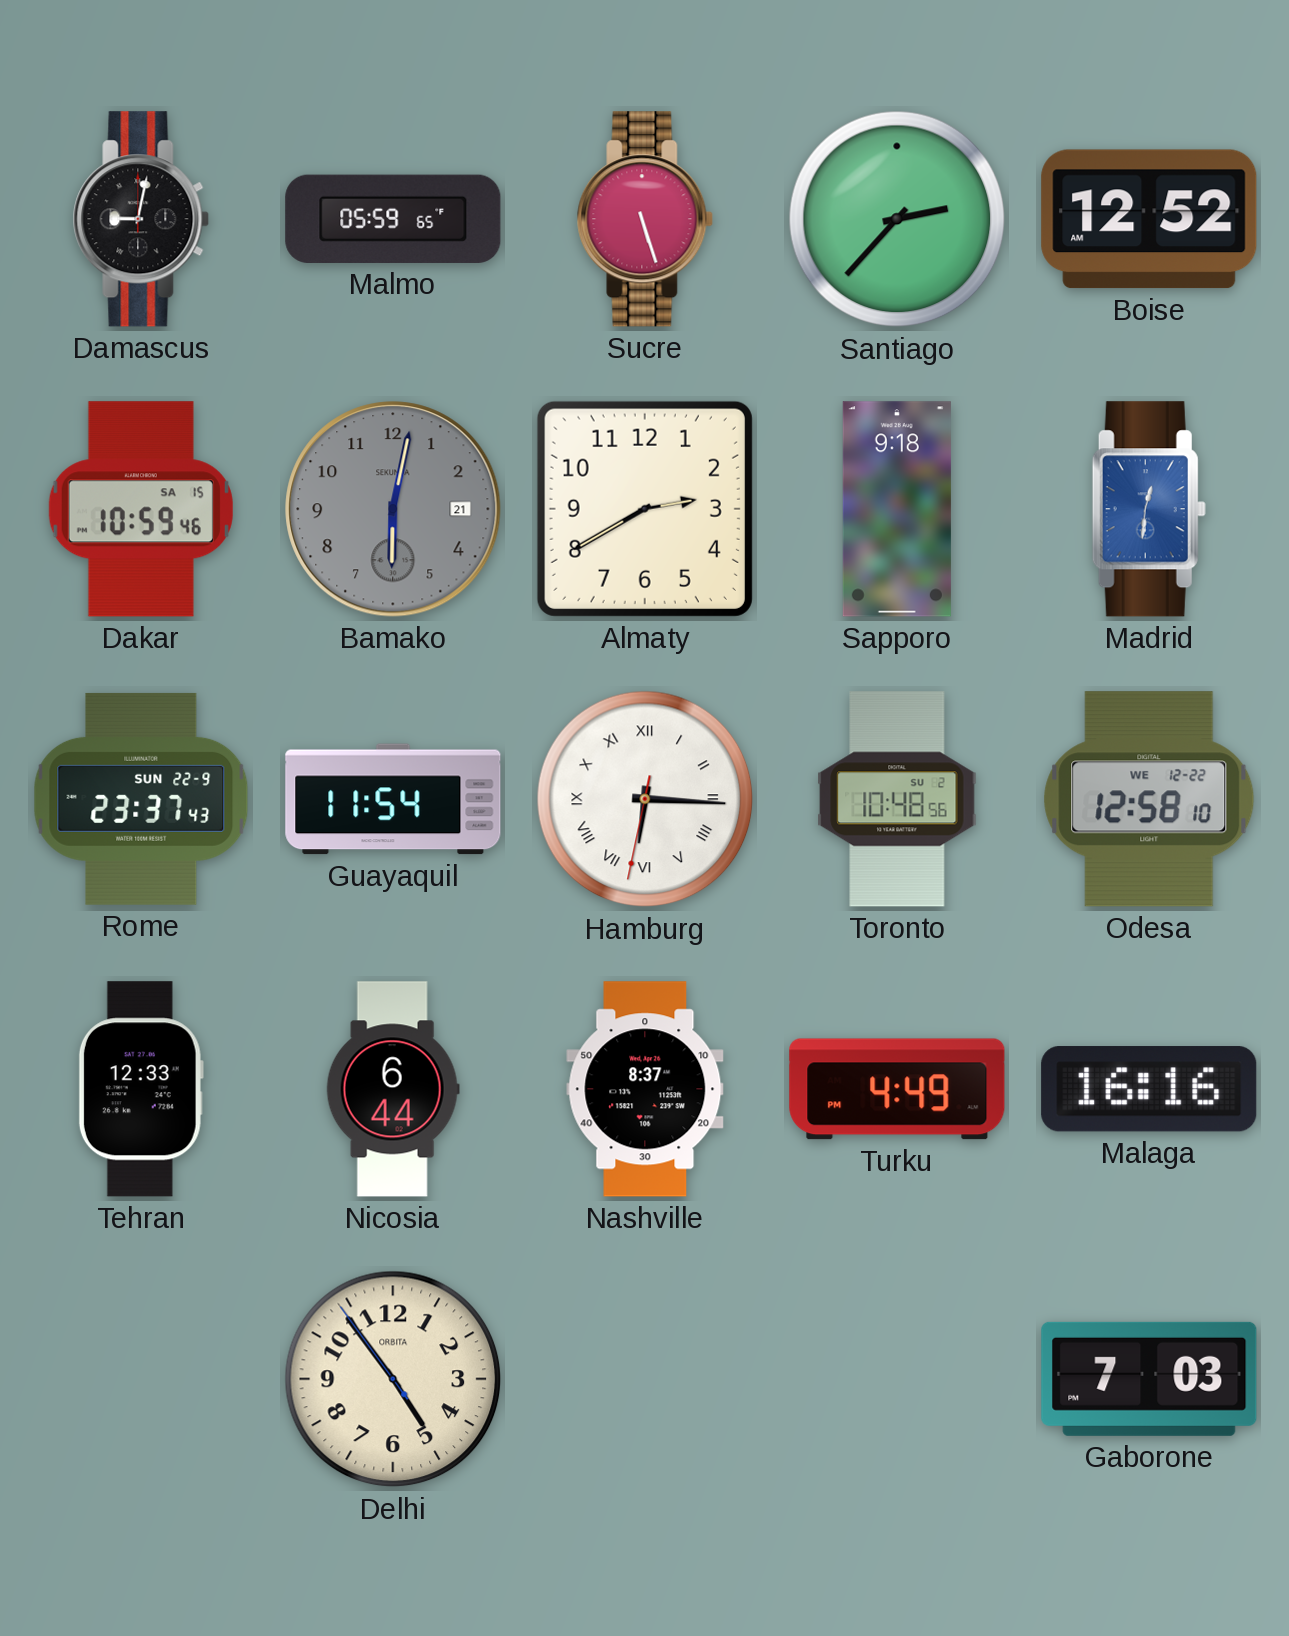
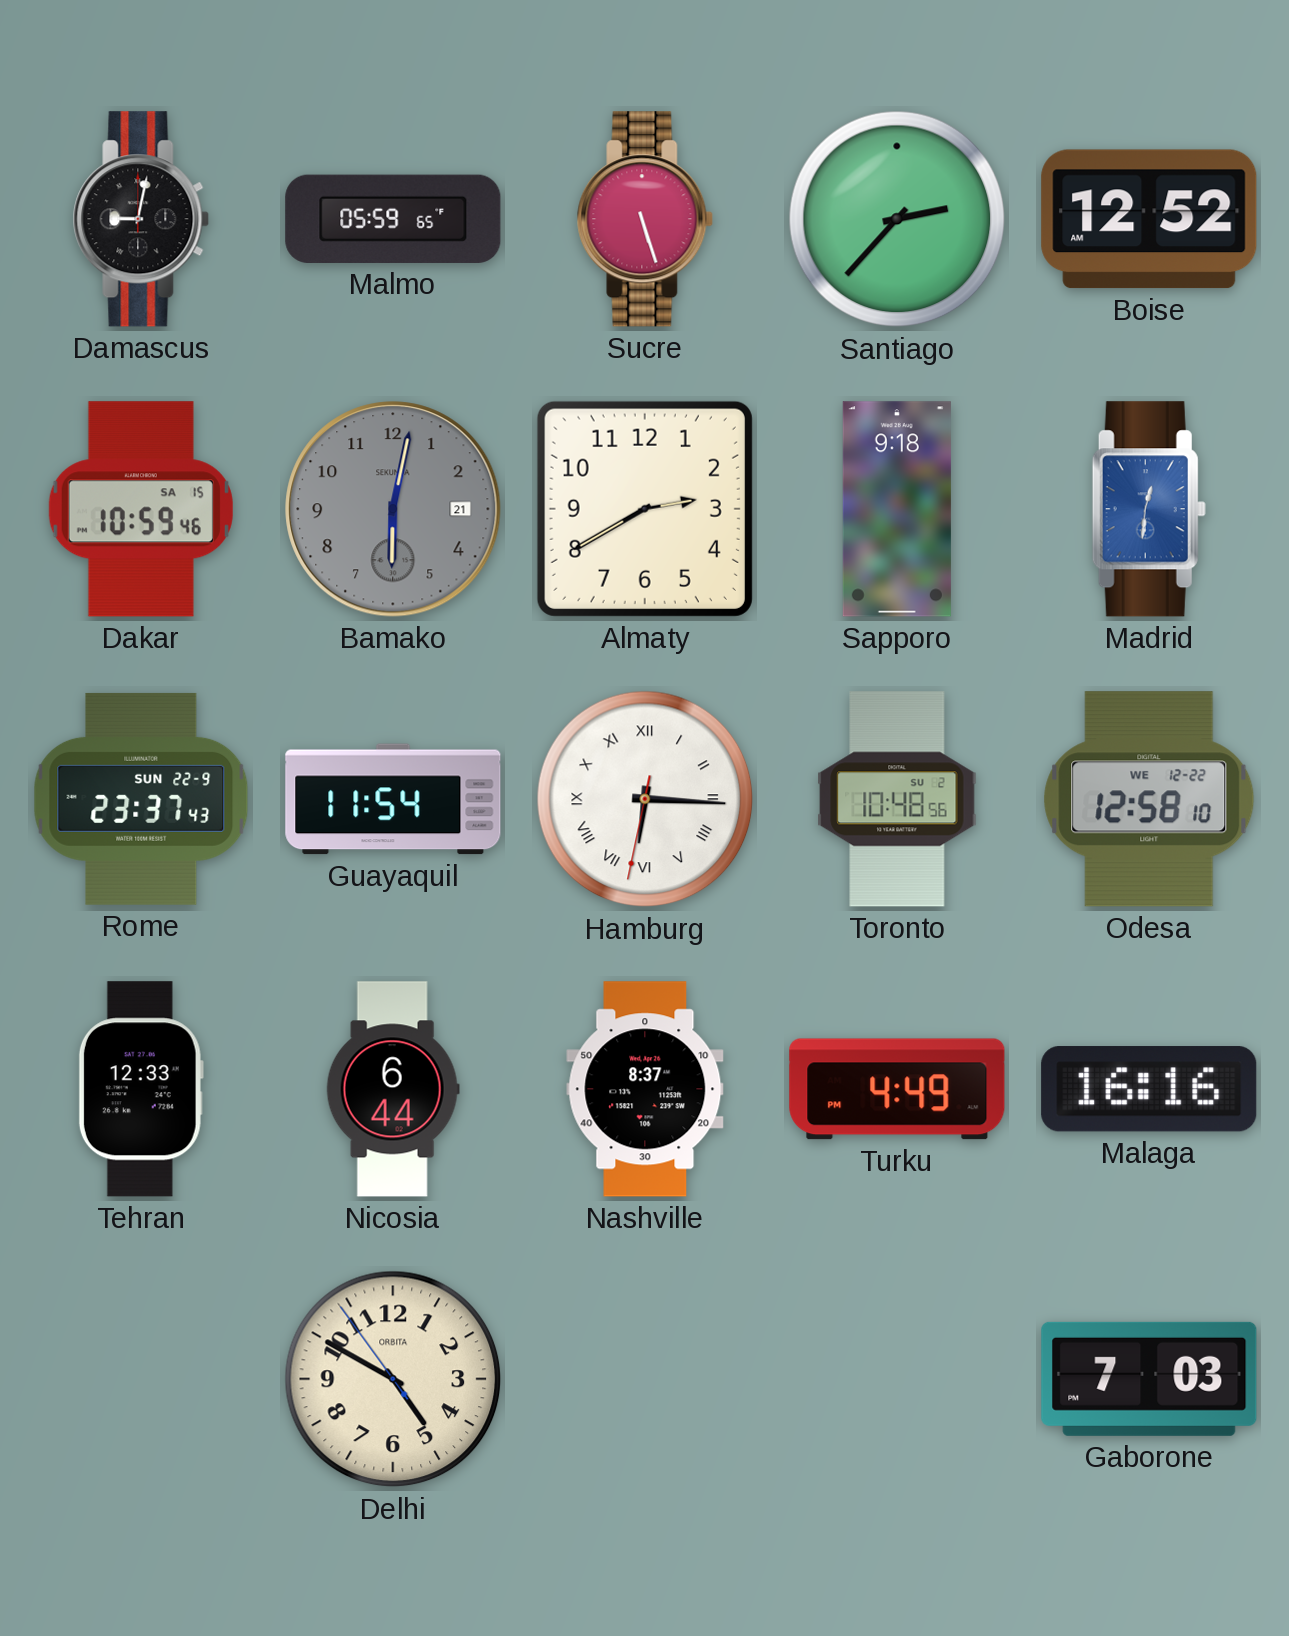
Delhi: 4:53 -> 4:49 (393, 1379)
